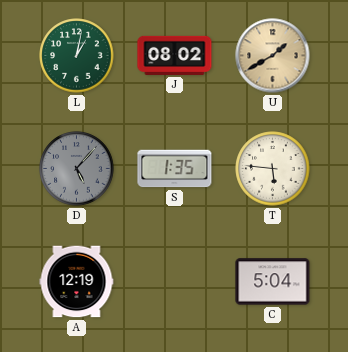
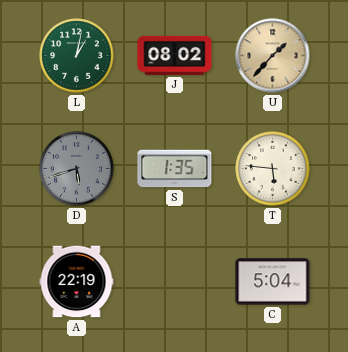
U: 1:40 -> 1:37 (273, 56)
D: 5:07 -> 5:42 (77, 169)
A: 12:19 -> 22:19 (77, 282)
